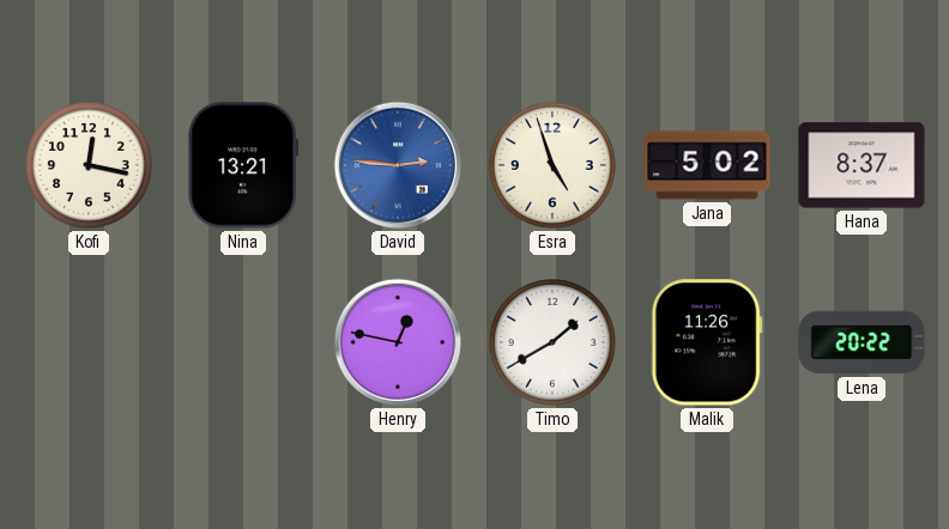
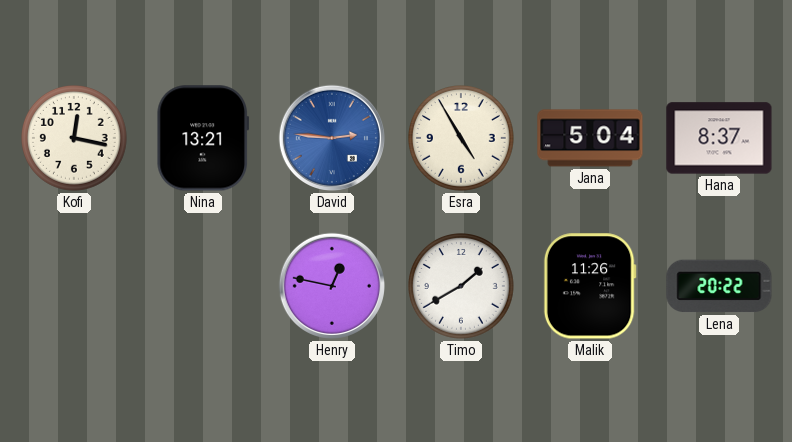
Esra: 4:57 -> 4:55 (462, 139)
Jana: 5:02 -> 5:04 (590, 138)
